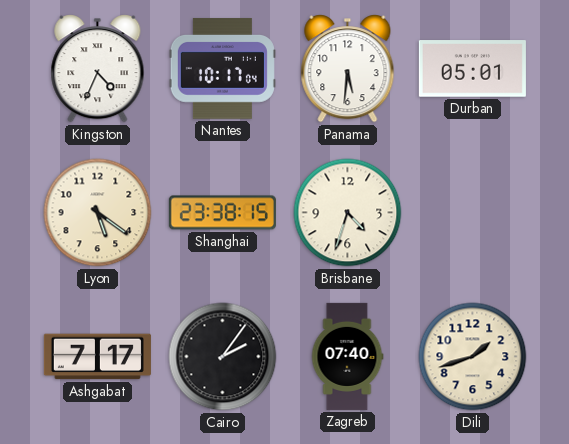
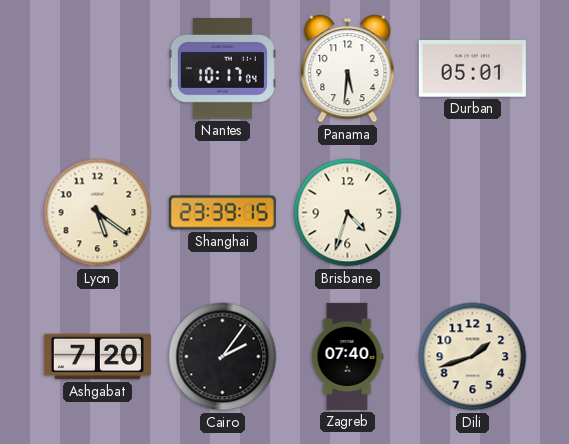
Kingston: 4:34 -> none (98, 69)
Shanghai: 23:38 -> 23:39 (222, 213)
Ashgabat: 7:17 -> 7:20 (97, 357)
